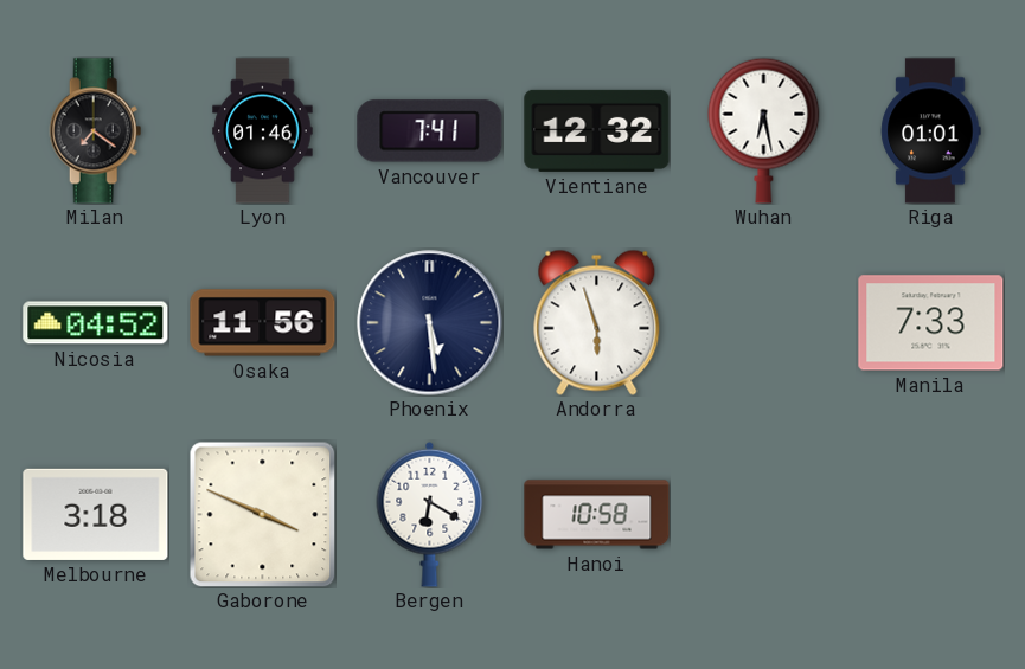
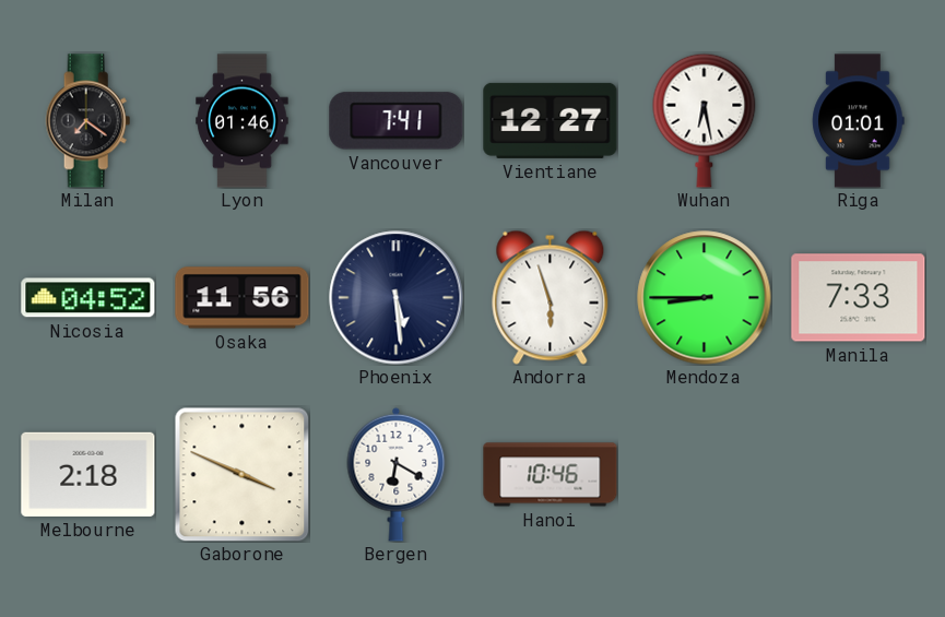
Vientiane: 12:32 -> 12:27 (551, 120)
Mendoza: none -> 8:45 (705, 298)
Melbourne: 3:18 -> 2:18 (88, 474)
Hanoi: 10:58 -> 10:46 (551, 475)
